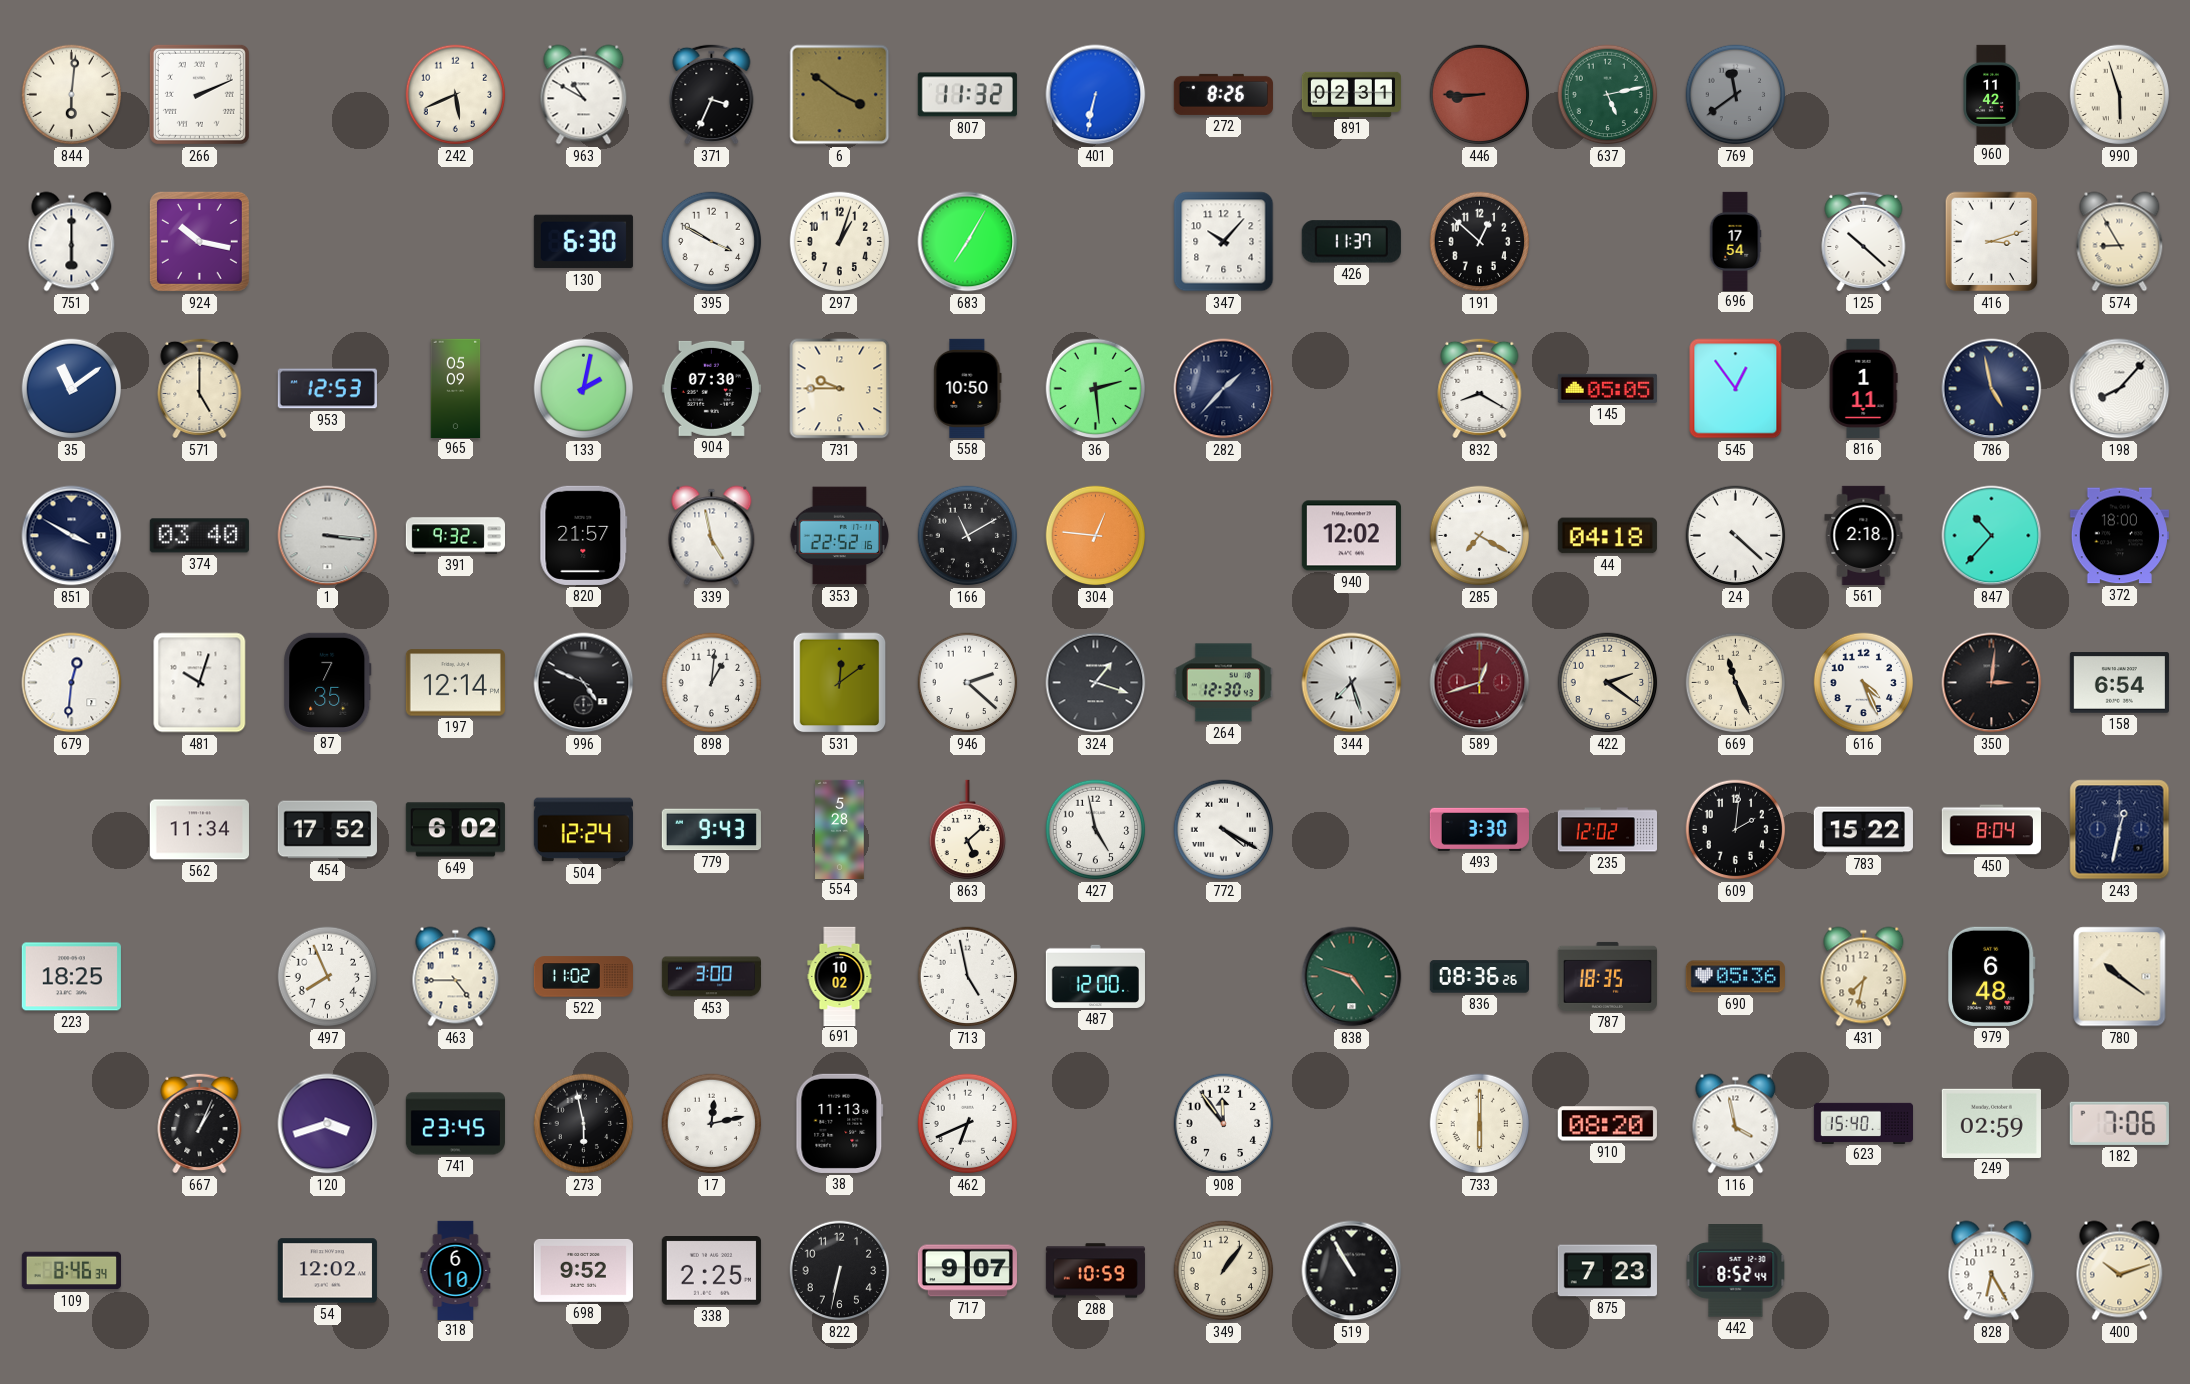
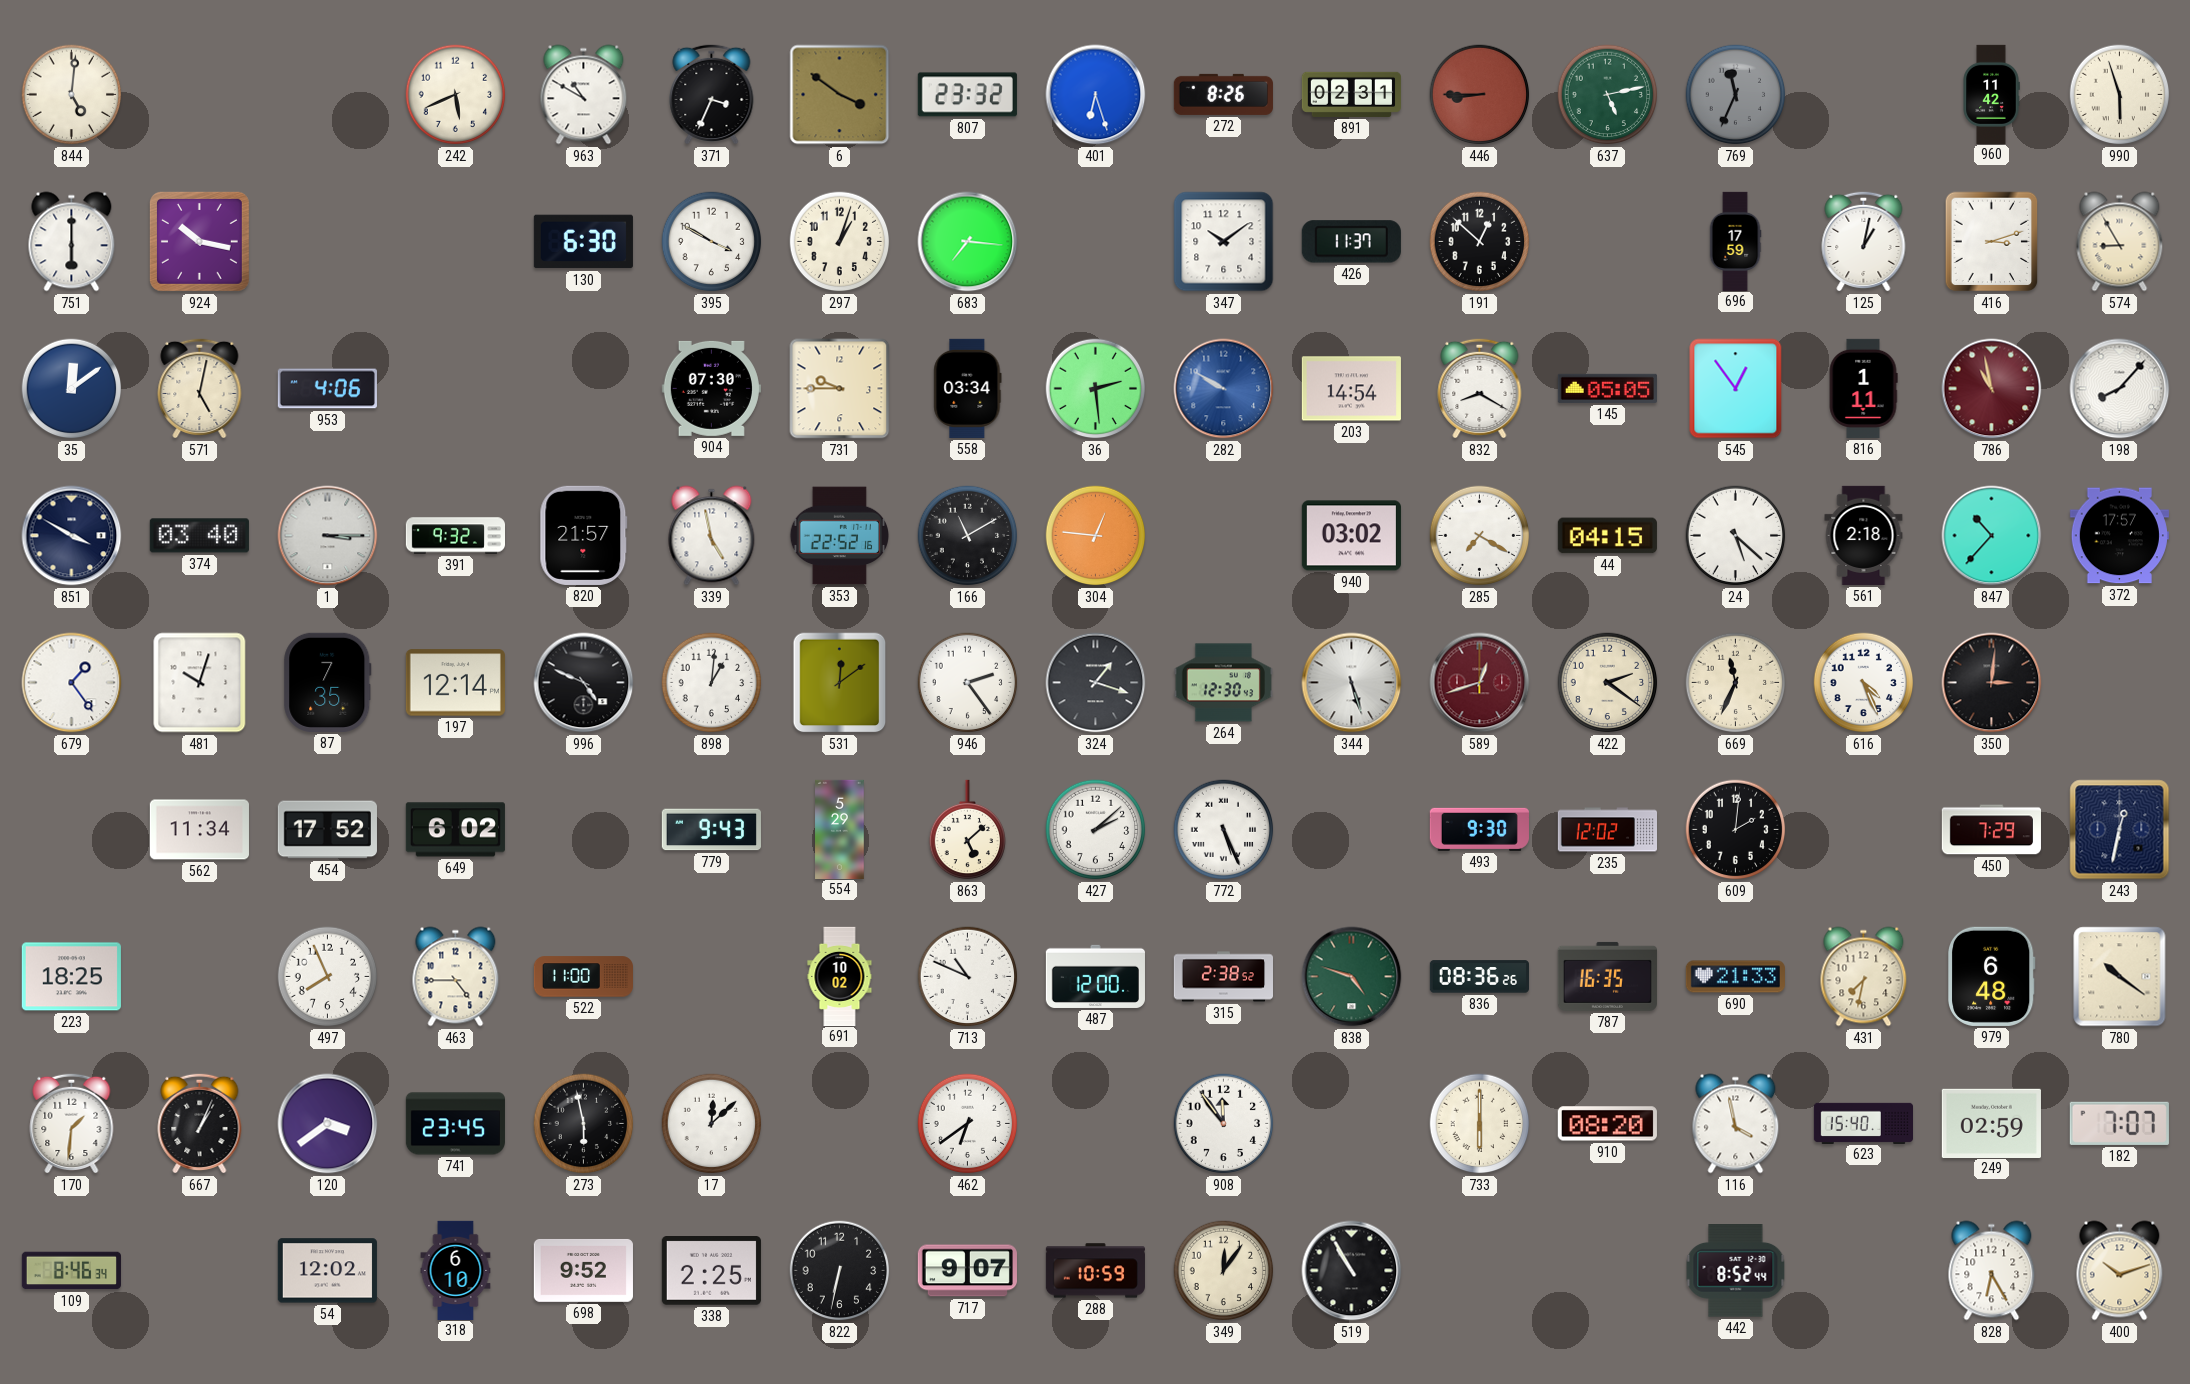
844: 6:01 -> 5:01 (72, 95)
266: 2:11 -> none (199, 94)
807: 11:32 -> 23:32 (967, 95)
401: 6:32 -> 6:27 (1096, 95)
769: 11:39 -> 11:34 (1736, 95)
683: 7:05 -> 7:16 (968, 242)
347: 10:07 -> 10:09 (1224, 242)
696: 17:54 -> 17:59 (1735, 241)
125: 10:22 -> 1:02 (1864, 241)
35: 11:09 -> 12:09 (72, 389)
571: 5:00 -> 5:02 (200, 388)
953: 12:53 -> 4:06 (327, 389)
965: 05:09 -> none (456, 388)
133: 2:02 -> none (584, 389)
558: 10:50 -> 03:34 (968, 388)
282: 1:37 -> 9:50 (1224, 389)
282 dial: navy -> blue (1224, 389)
203: none -> 14:54 (1351, 389)
786: 4:58 -> 10:58 (1992, 389)
786 dial: navy -> burgundy (1992, 389)
1: 3:16 -> 3:15 (328, 536)
940: 12:02 -> 03:02 (1351, 536)
44: 04:18 -> 04:15 (1607, 536)
24: 4:22 -> 5:22 (1736, 536)
372: 18:00 -> 17:57 (2119, 536)
679: 12:31 -> 1:24 (72, 683)
946: 2:22 -> 2:24 (968, 683)
344: 7:27 -> 5:27 (1352, 683)
669: 11:26 -> 11:34 (1736, 683)
158: 6:54 -> none (2119, 683)
504: 12:24 -> none (583, 830)
554: 5:28 -> 5:29 (840, 829)
427: 4:58 -> 2:08 (1096, 830)
772: 4:20 -> 5:26 (1224, 830)
493: 3:30 -> 9:30 (1479, 829)
783: 15:22 -> none (1863, 830)
450: 8:04 -> 7:29 (1991, 830)
522: 11:02 -> 11:00 (583, 977)
453: 3:00 -> none (711, 977)
713: 4:58 -> 10:49 (968, 977)
315: none -> 2:38 (1223, 977)
787: 18:35 -> 16:35 (1607, 976)
690: 05:36 -> 21:33 (1735, 977)
170: none -> 1:31 (72, 1123)
120: 3:42 -> 3:39 (328, 1124)
17: 12:13 -> 12:08 (712, 1124)
38: 11:13 -> none (840, 1123)
462: 6:41 -> 6:39 (968, 1124)
182: 7:06 -> 7:07 (2119, 1123)
349: 1:06 -> 12:06 (1224, 1271)
875: 7:23 -> none (1607, 1271)
